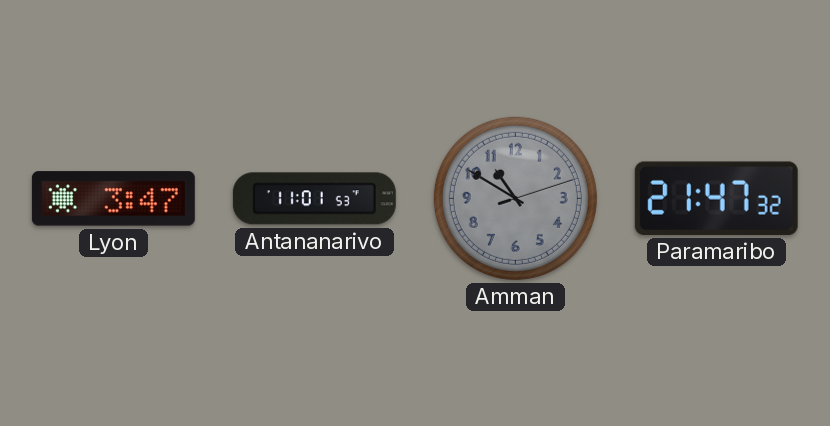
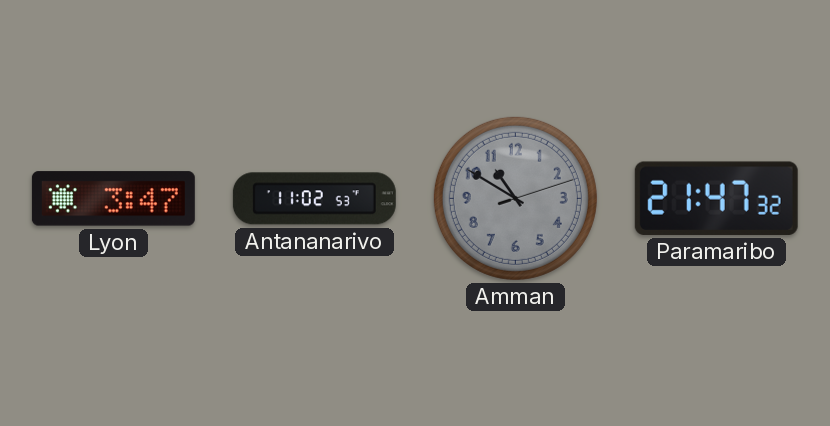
Antananarivo: 11:01 -> 11:02 (314, 199)
